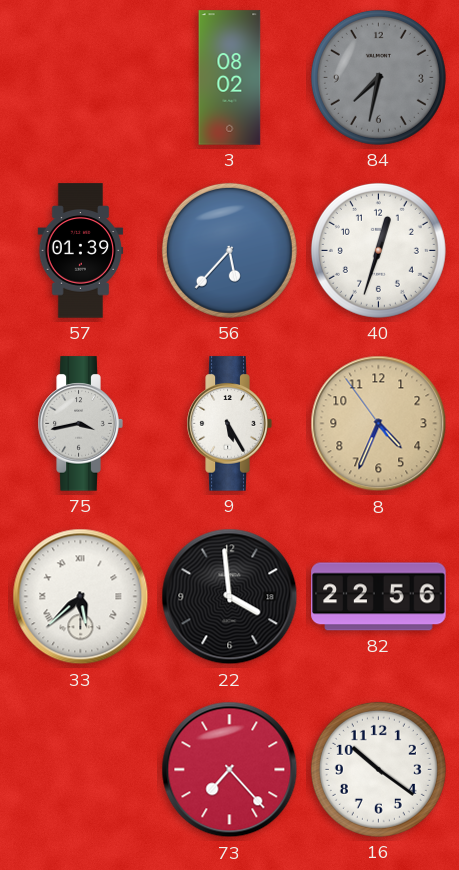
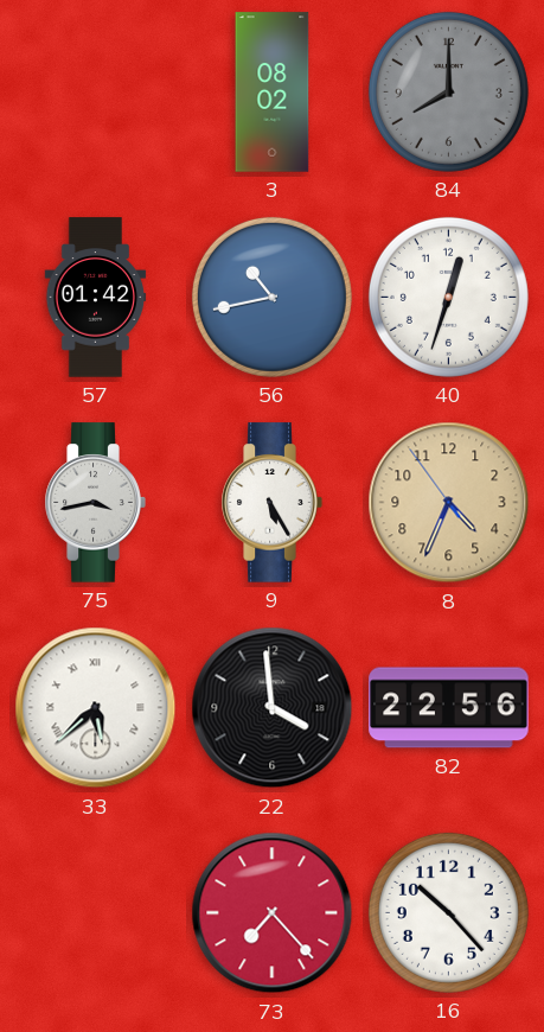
84: 7:32 -> 8:00 (448, 91)
57: 01:39 -> 01:42 (96, 298)
56: 5:37 -> 10:43 (271, 297)
16: 10:21 -> 10:23 (448, 912)
